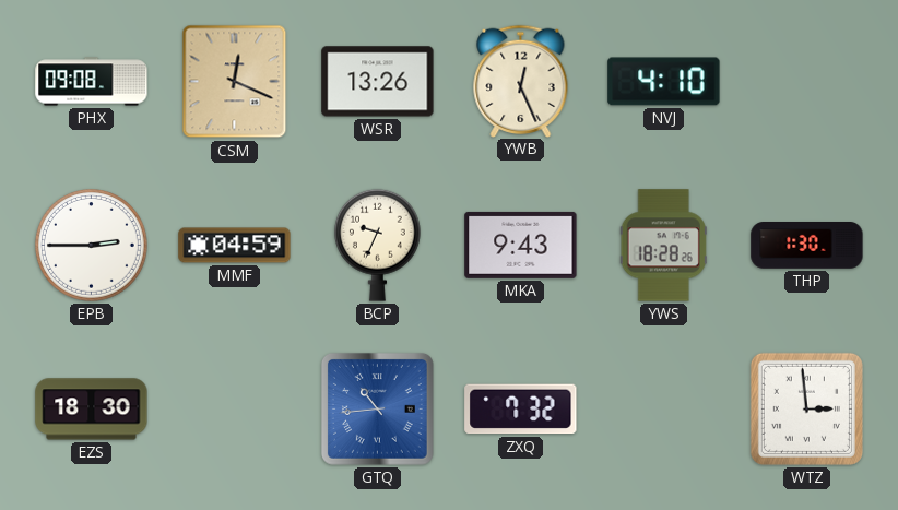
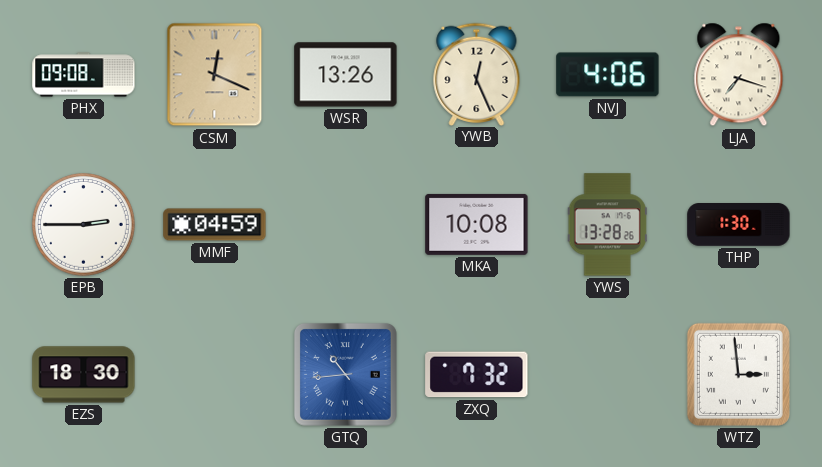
NVJ: 4:10 -> 4:06 (608, 75)
LJA: none -> 7:18 (739, 75)
BCP: 9:34 -> none (377, 245)
MKA: 9:43 -> 10:08 (477, 224)
YWS: 18:28 -> 13:28 (607, 225)
